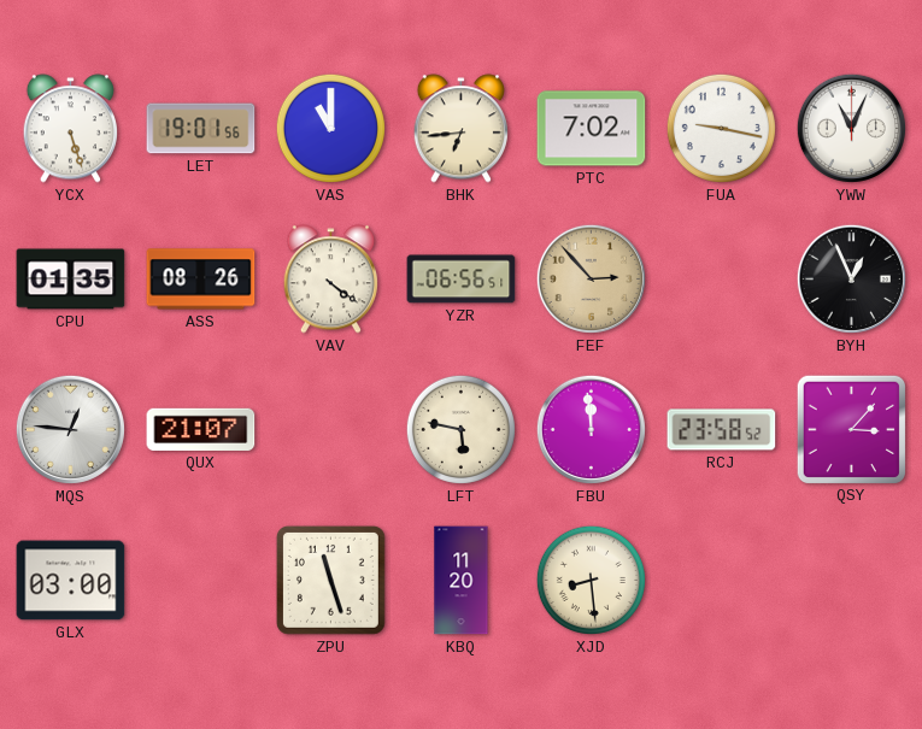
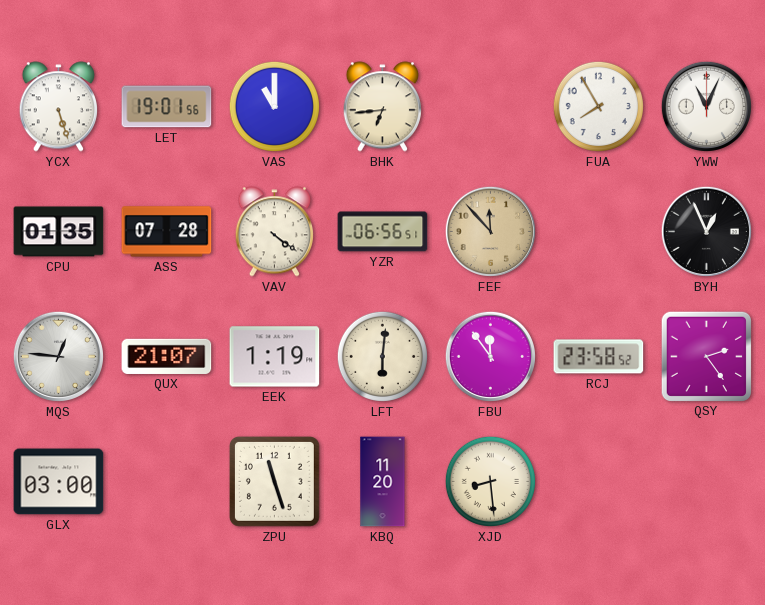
PTC: 7:02 -> none (592, 129)
FUA: 9:17 -> 7:55 (598, 106)
ASS: 08:26 -> 07:28 (167, 232)
FEF: 2:53 -> 11:53 (490, 231)
EEK: none -> 1:19 (275, 357)
LFT: 5:47 -> 6:01 (382, 356)
FBU: 11:59 -> 11:54 (490, 356)
QSY: 3:07 -> 2:24 (706, 356)
